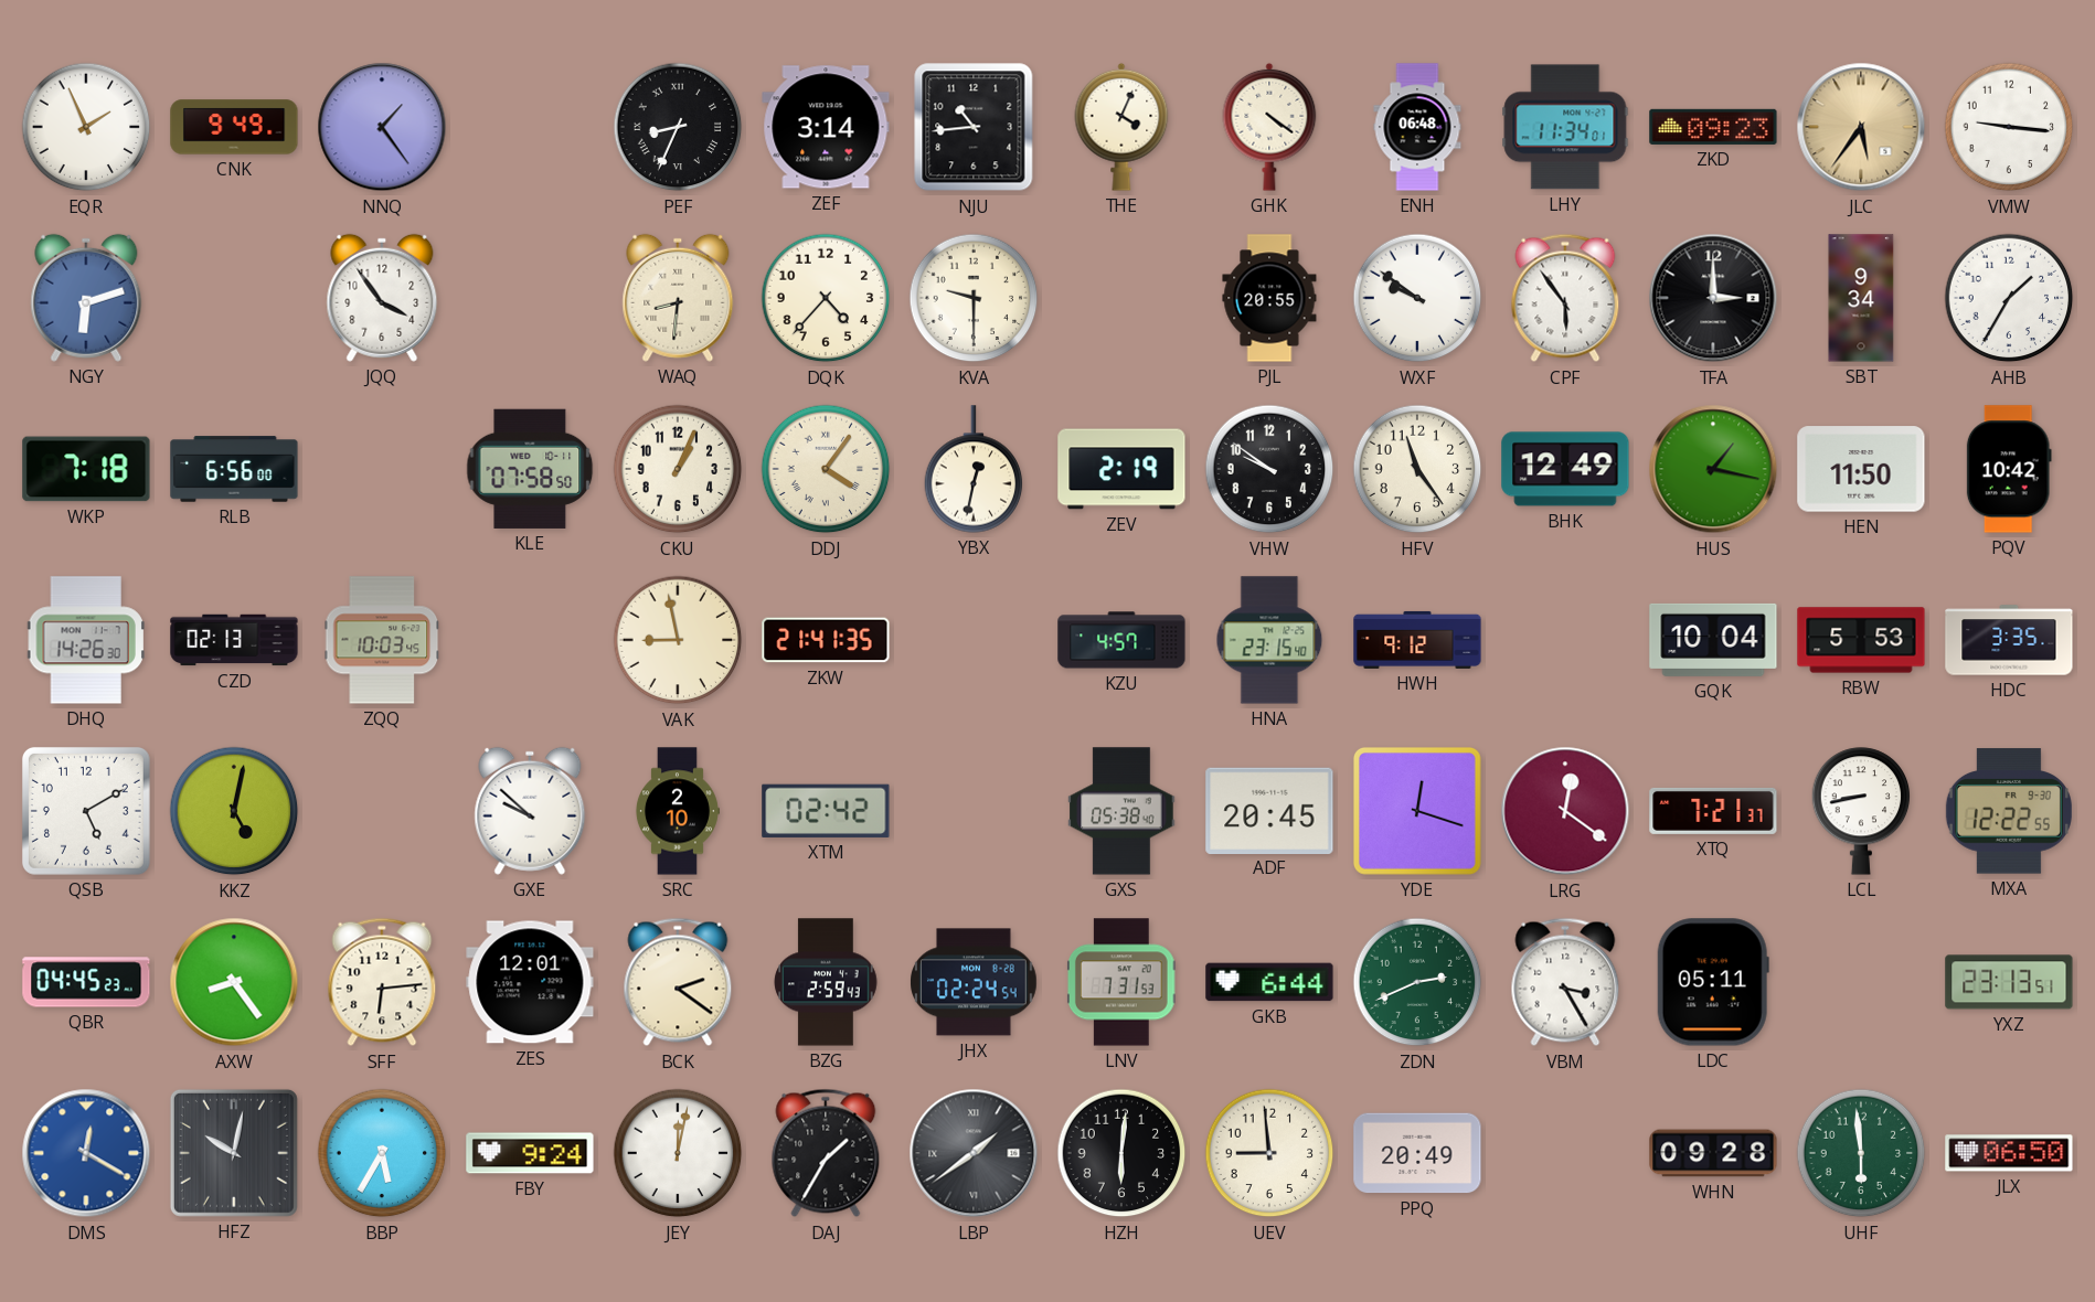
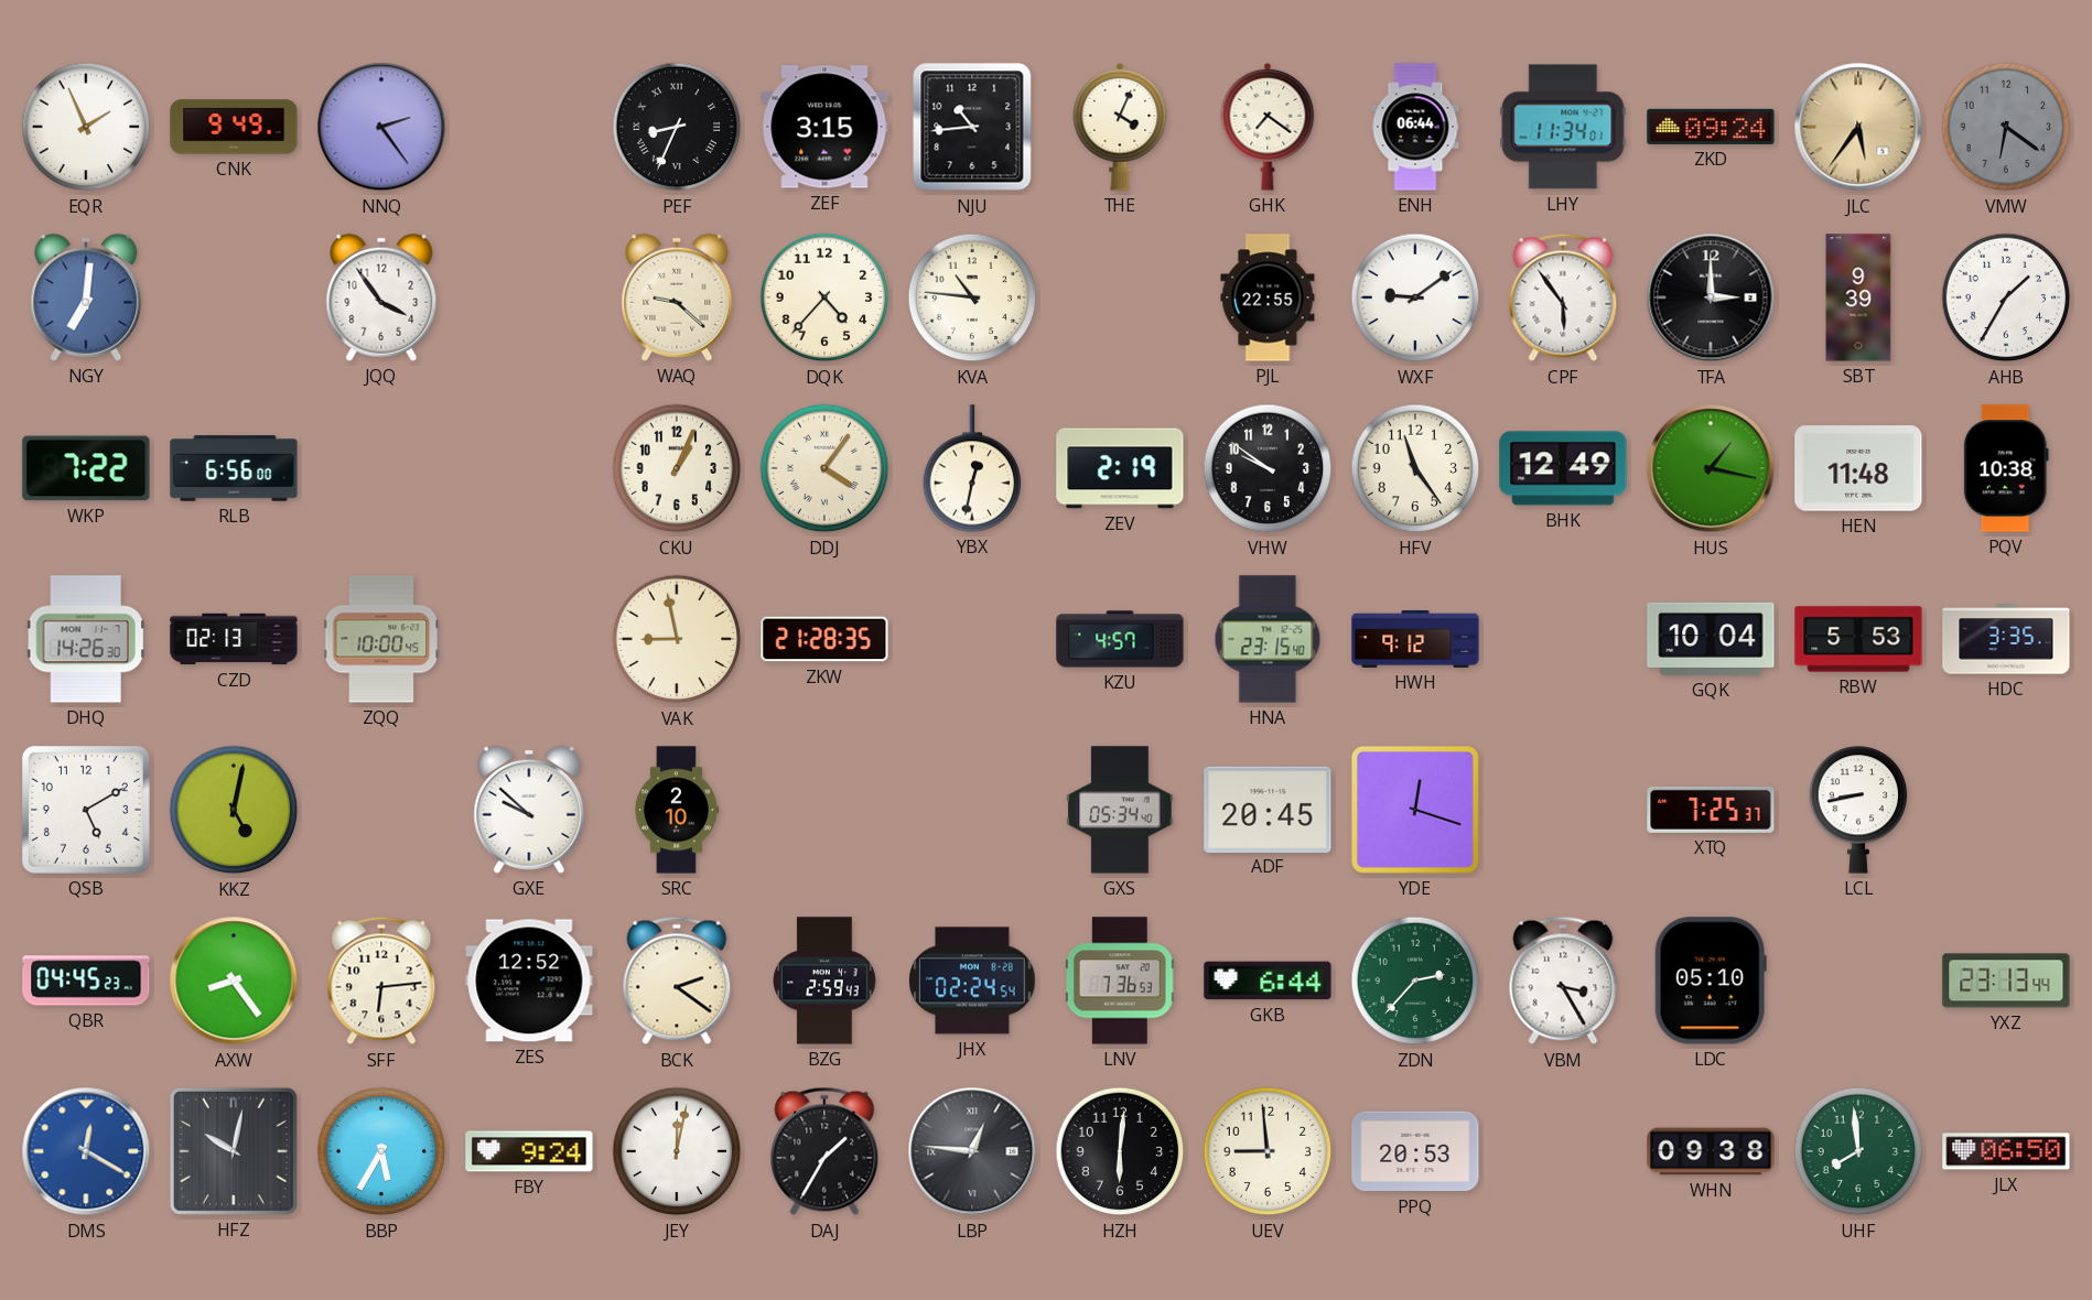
NNQ: 1:24 -> 2:24 (381, 127)
ZEF: 3:14 -> 3:15 (824, 127)
GHK: 4:21 -> 7:21 (1268, 127)
ENH: 06:48 -> 06:44 (1415, 127)
ZKD: 09:23 -> 09:24 (1711, 127)
VMW: 9:16 -> 6:21 (2006, 127)
VMW dial: white -> grey (2006, 127)
NGY: 6:12 -> 7:01 (86, 297)
WAQ: 8:31 -> 9:22 (677, 297)
KVA: 9:30 -> 10:46 (972, 297)
PJL: 20:55 -> 22:55 (1268, 297)
WXF: 9:51 -> 9:09 (1415, 297)
SBT: 9:34 -> 9:39 (1858, 297)
WKP: 7:18 -> 7:22 (86, 468)
KLE: 07:58 -> none (530, 469)
HEN: 11:50 -> 11:48 (1858, 468)
PQV: 10:42 -> 10:38 (2006, 468)
ZQQ: 10:03 -> 10:00 (381, 639)
ZKW: 21:41 -> 21:28 (824, 639)
XTM: 02:42 -> none (826, 811)
GXS: 05:38 -> 05:34 (1120, 810)
LRG: 12:21 -> none (1565, 811)
XTQ: 7:21 -> 7:25 (1711, 810)
MXA: 12:22 -> none (2009, 811)
ZES: 12:01 -> 12:52 (529, 981)
LNV: 7:31 -> 7:36 (1120, 981)
ZDN: 2:41 -> 2:37 (1415, 981)
LDC: 05:11 -> 05:10 (1711, 981)
YXZ: 23:13:51 -> 23:13:44 (2006, 981)
LBP: 1:39 -> 12:46 (972, 1151)
PPQ: 20:49 -> 20:53 (1415, 1151)
WHN: 09:28 -> 09:38 (1711, 1151)
UHF: 5:59 -> 7:59 (1858, 1151)
